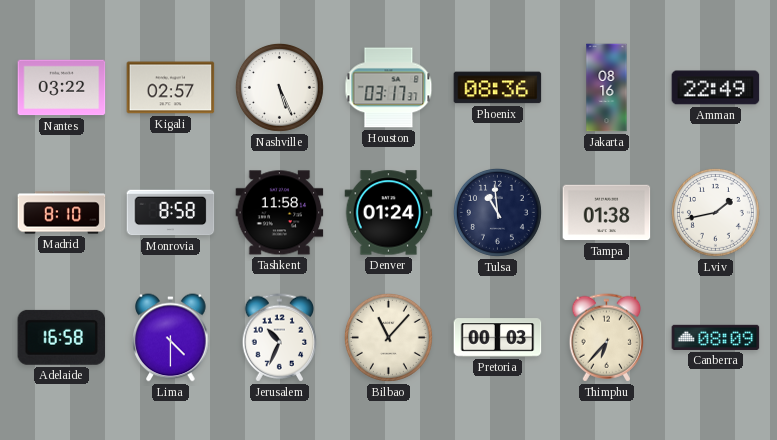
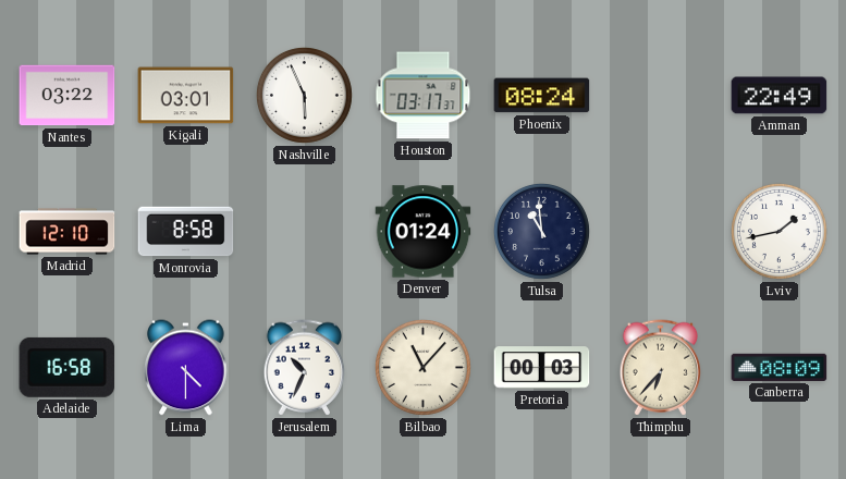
Kigali: 02:57 -> 03:01 (186, 96)
Nashville: 5:26 -> 5:56 (304, 95)
Phoenix: 08:36 -> 08:24 (542, 96)
Jakarta: 08:16 -> none (607, 88)
Madrid: 8:10 -> 12:10 (68, 232)
Tashkent: 11:58 -> none (280, 213)
Tampa: 01:38 -> none (607, 213)
